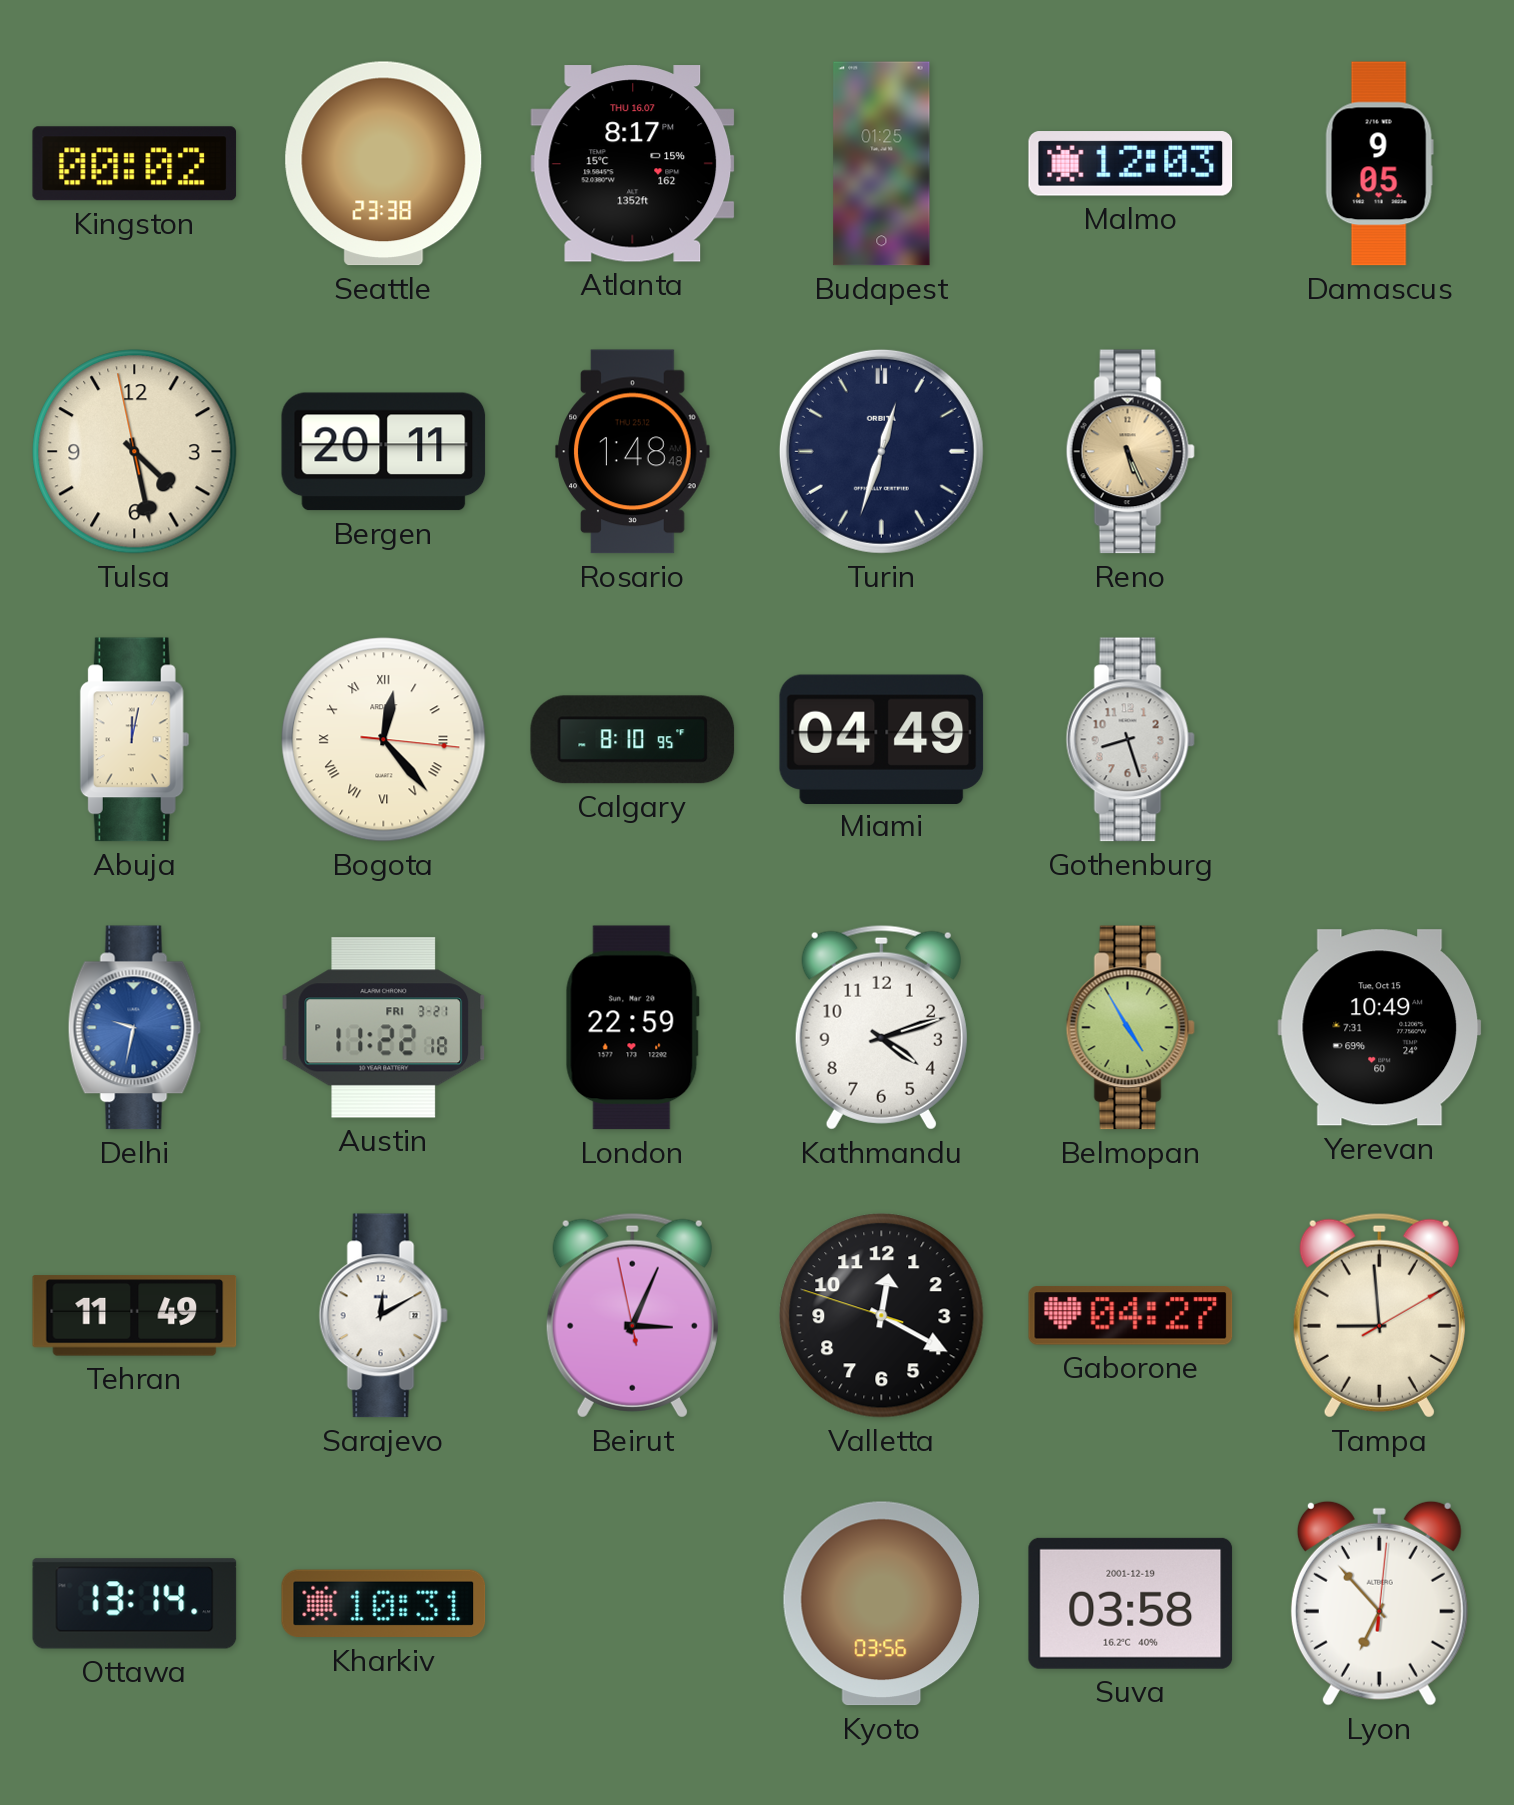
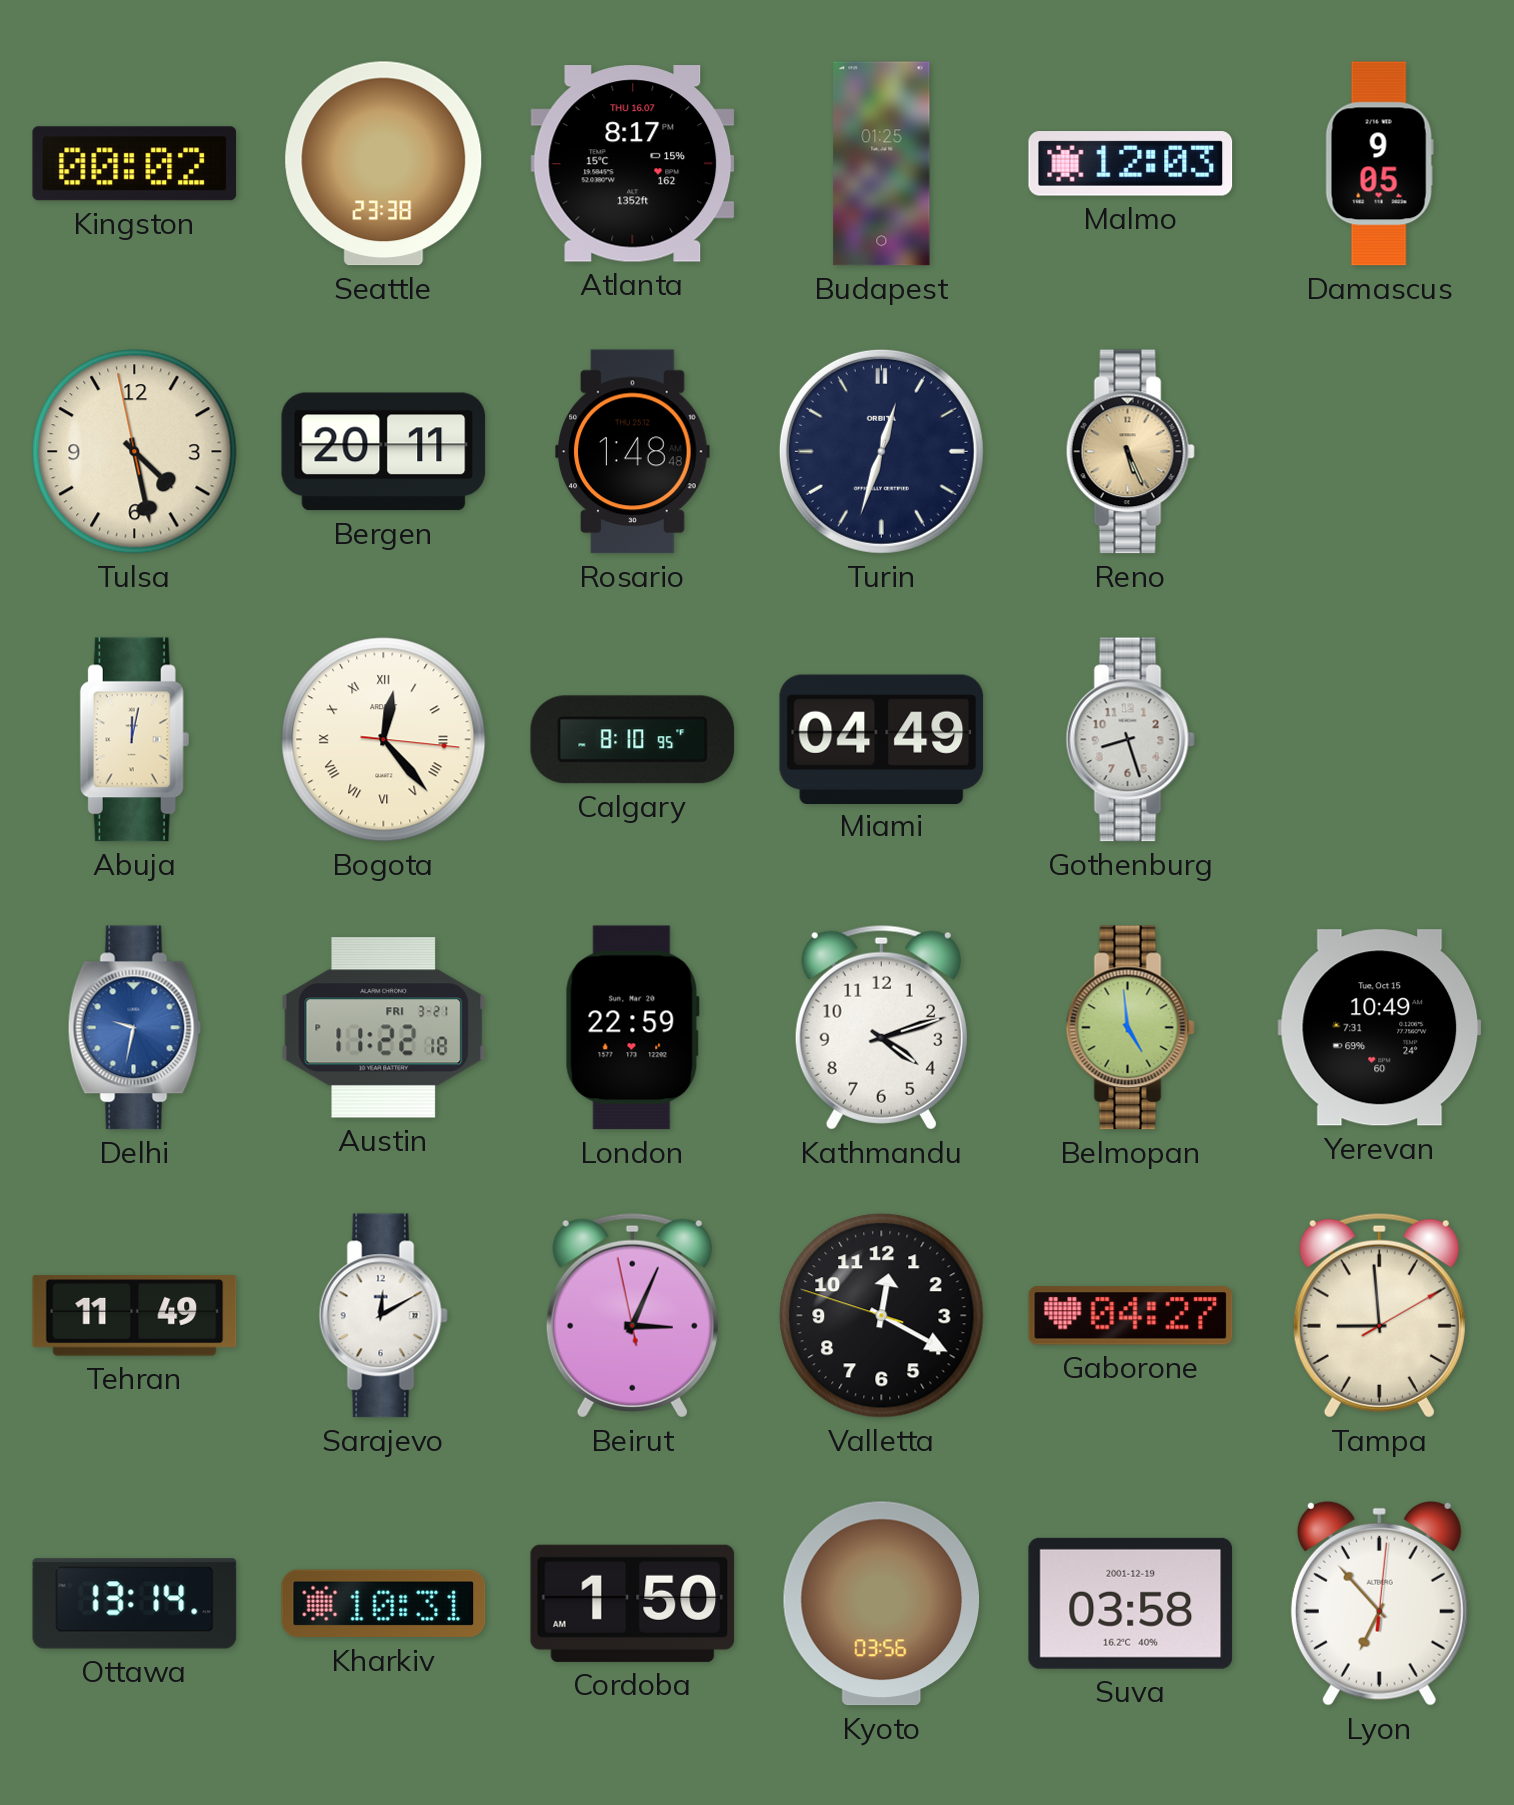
Belmopan: 4:55 -> 4:59 (1130, 1028)
Cordoba: none -> 1:50 (633, 1603)
